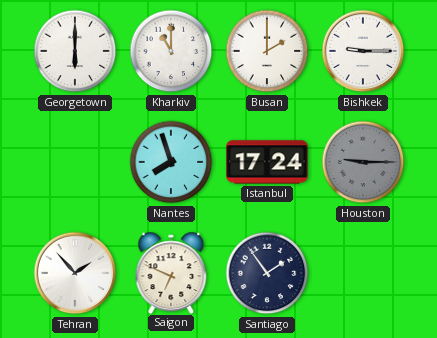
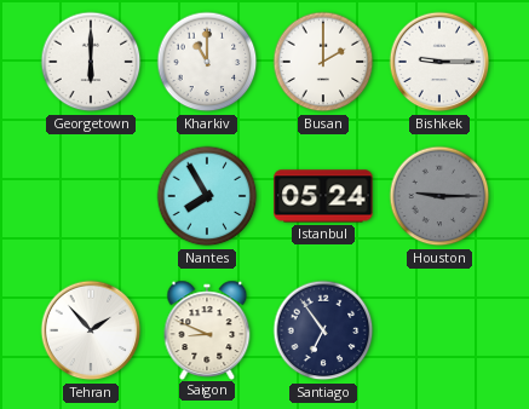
Nantes: 7:57 -> 7:55 (207, 196)
Istanbul: 17:24 -> 05:24 (323, 196)
Saigon: 6:49 -> 8:49 (207, 329)
Santiago: 1:54 -> 6:54 (323, 330)
